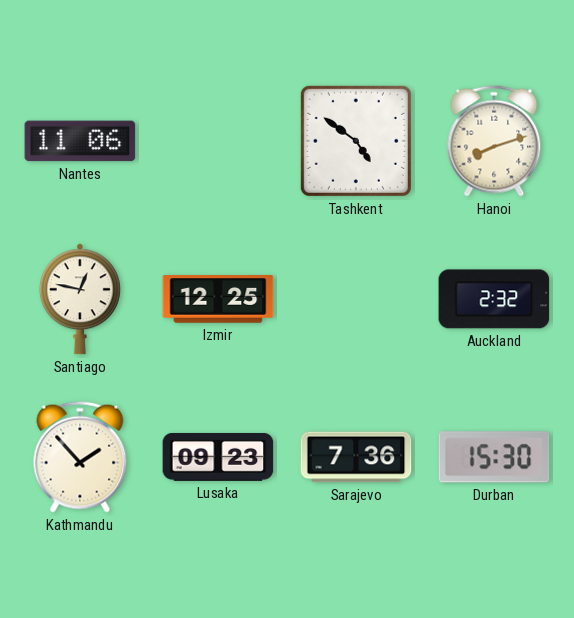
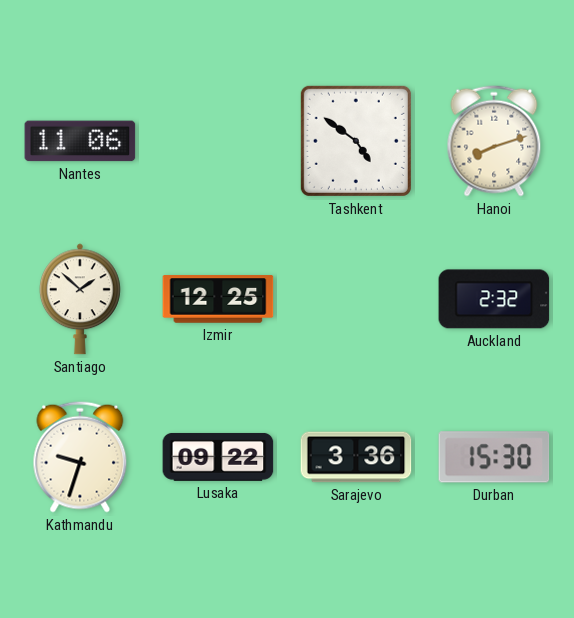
Santiago: 12:47 -> 1:52 (80, 299)
Kathmandu: 1:53 -> 9:33 (80, 457)
Lusaka: 09:23 -> 09:22 (218, 457)
Sarajevo: 7:36 -> 3:36 (356, 457)
